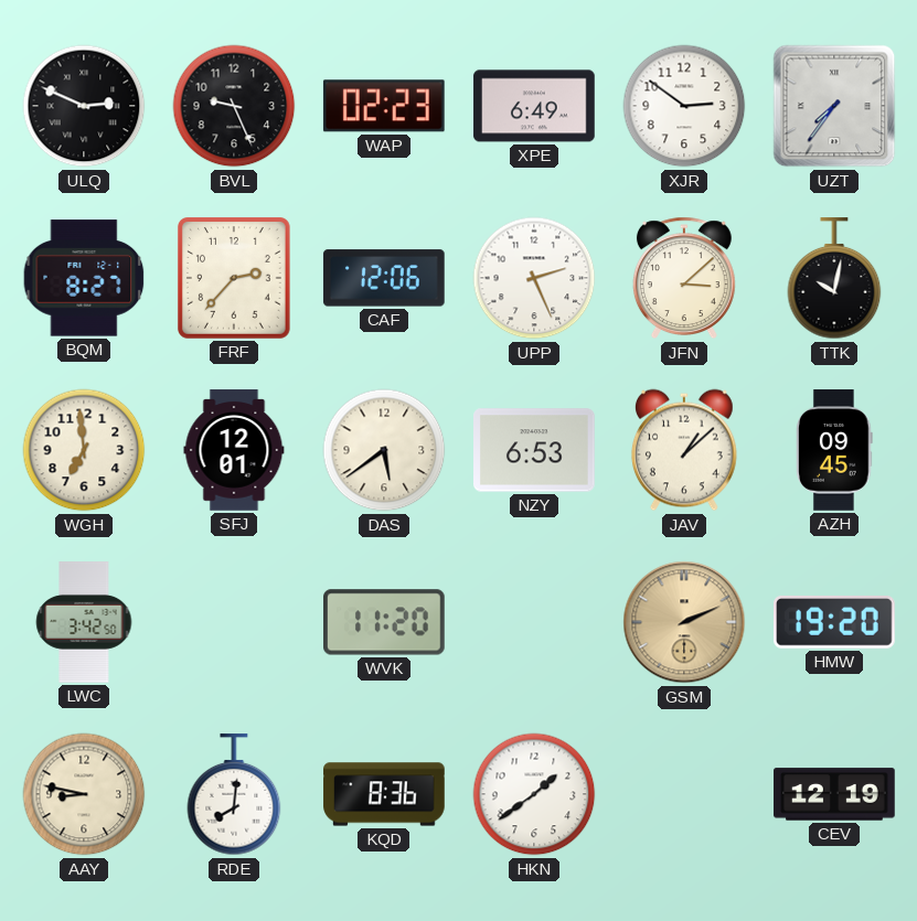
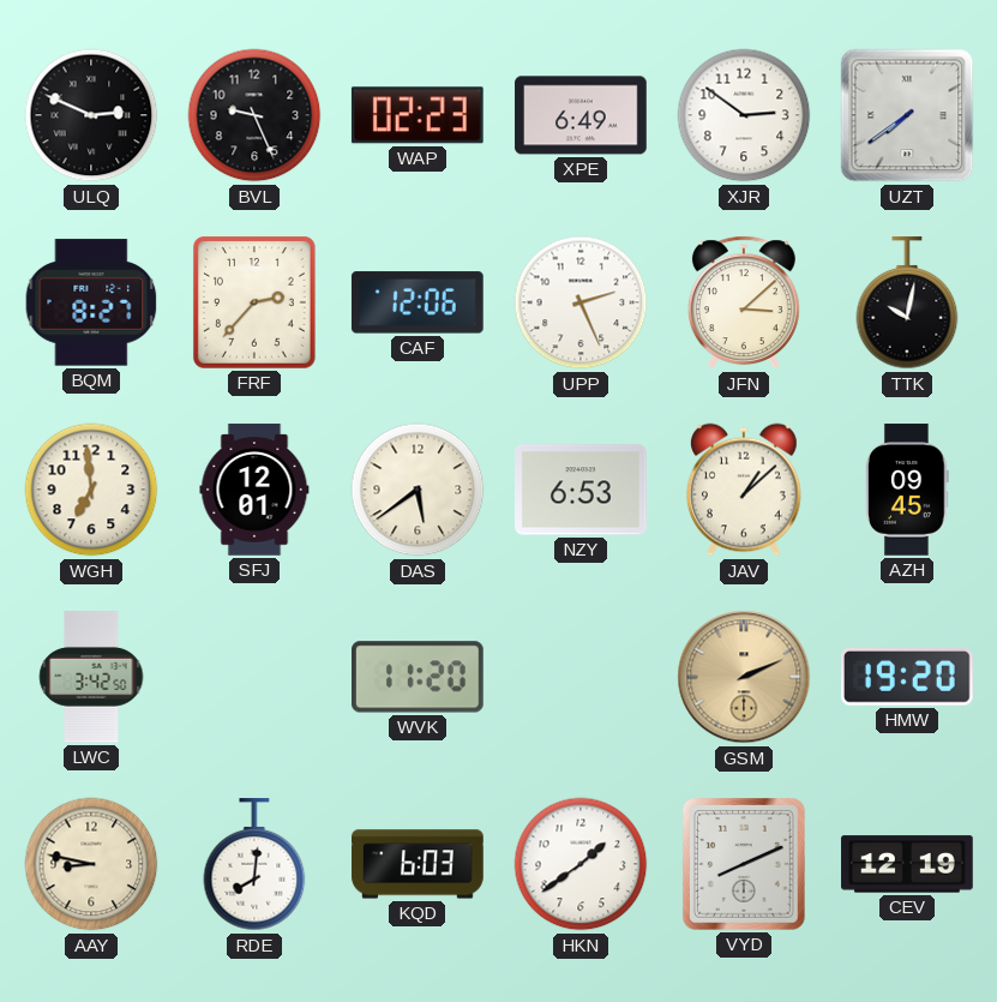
UZT: 7:36 -> 7:39 (907, 115)
KQD: 8:36 -> 6:03 (418, 864)
VYD: none -> 8:11 (744, 865)
